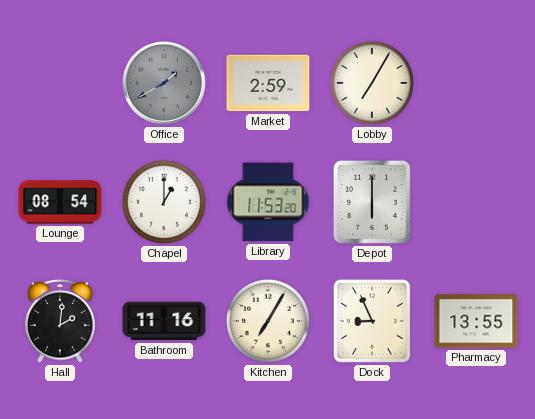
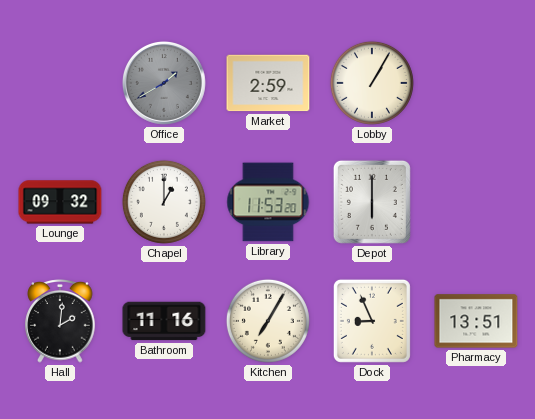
Lobby: 7:05 -> 1:05 (372, 83)
Lounge: 08:54 -> 09:32 (60, 202)
Pharmacy: 13:55 -> 13:51 (476, 321)
